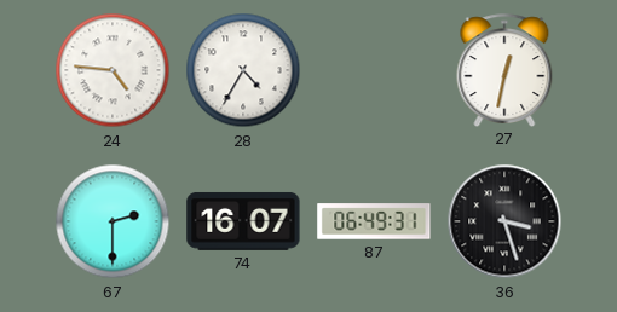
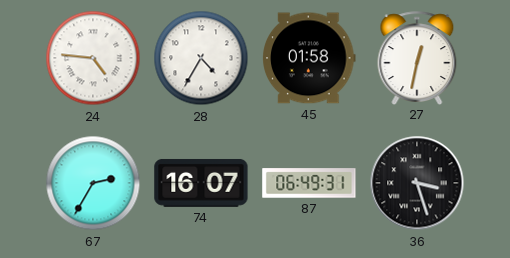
45: none -> 01:58 (309, 58)
67: 2:30 -> 2:35 (93, 183)
